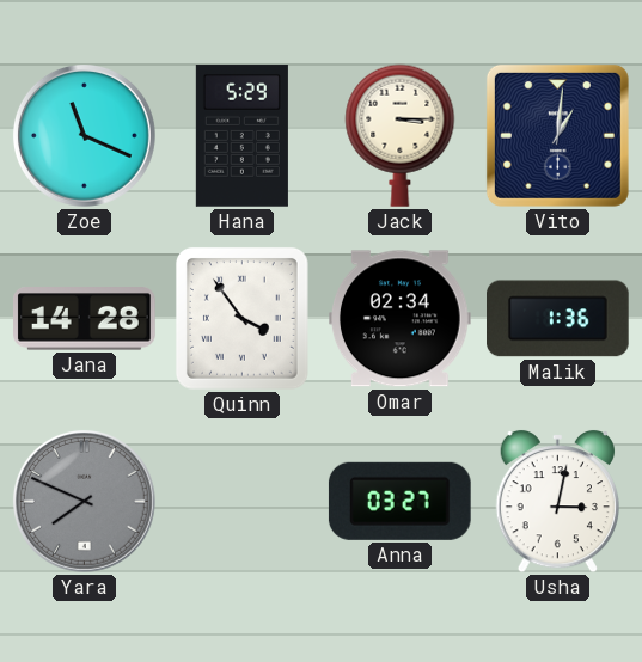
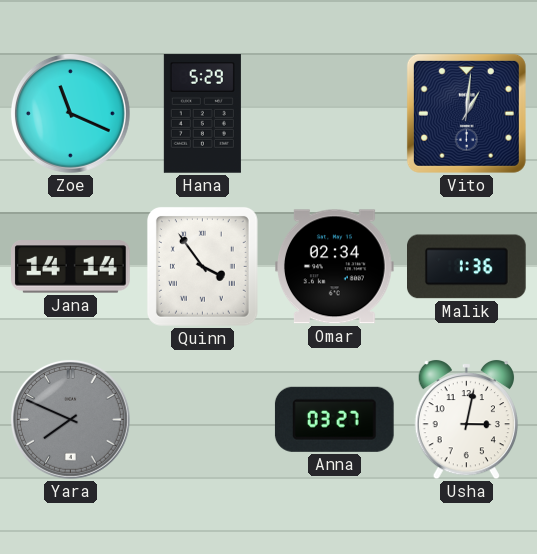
Jack: 3:15 -> none (401, 135)
Jana: 14:28 -> 14:14 (71, 267)
